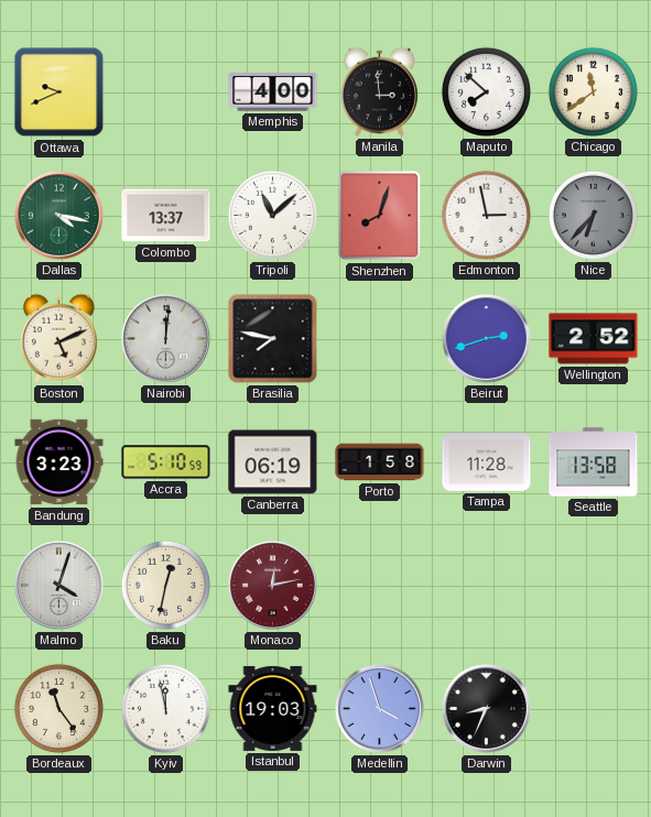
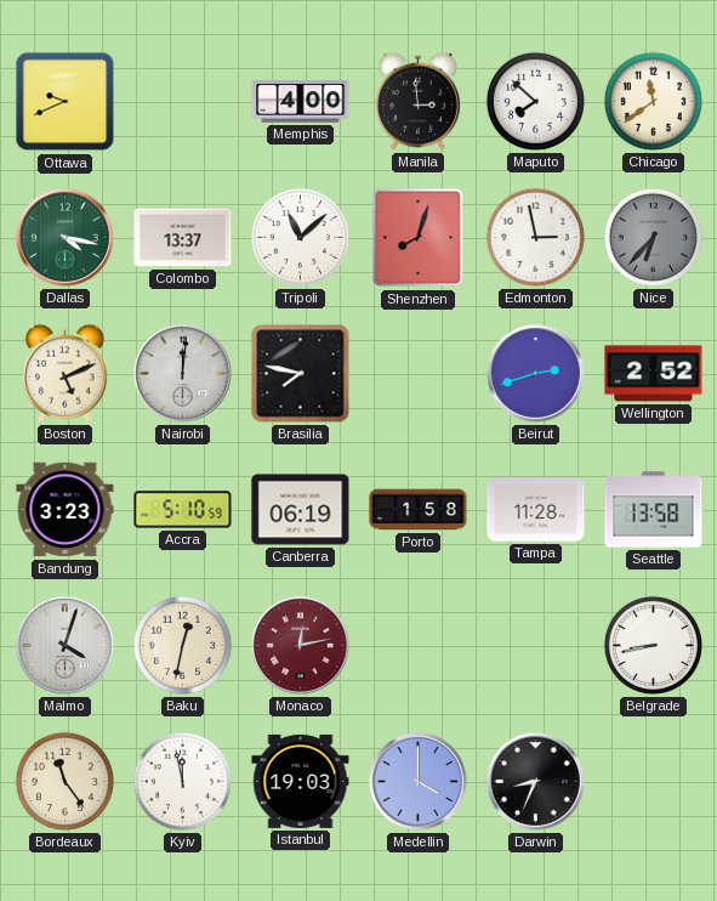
Belgrade: none -> 8:43 (653, 645)
Medellin: 3:57 -> 4:00 (417, 781)
